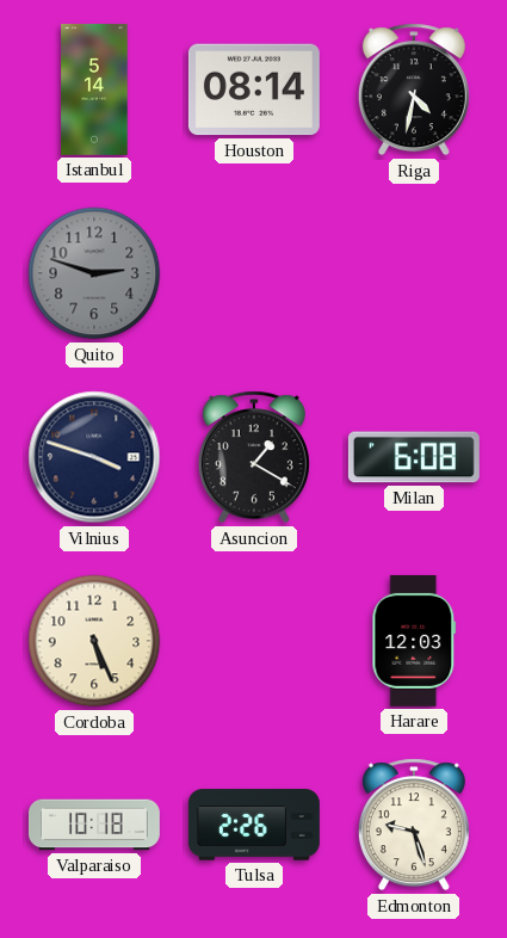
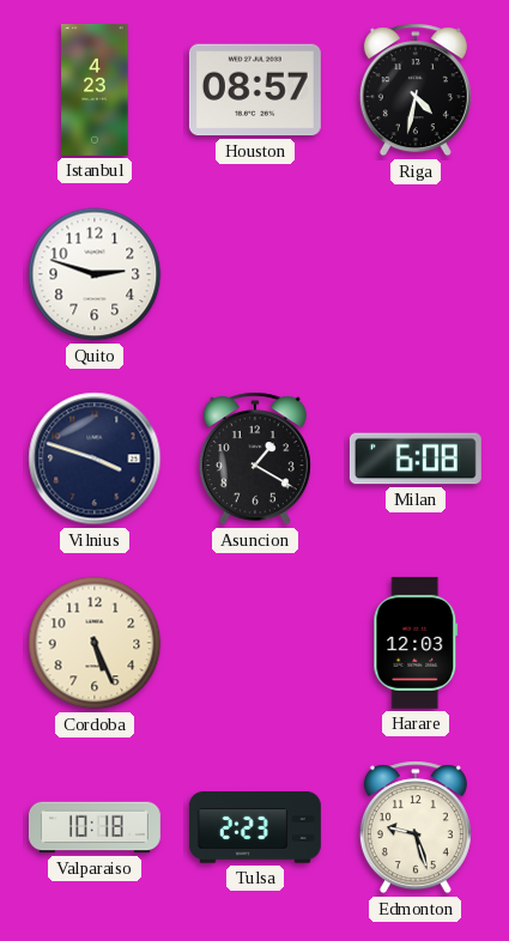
Istanbul: 5:14 -> 4:23 (95, 90)
Houston: 08:14 -> 08:57 (255, 90)
Quito dial: grey -> white (95, 274)
Tulsa: 2:26 -> 2:23 (255, 827)
